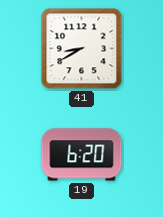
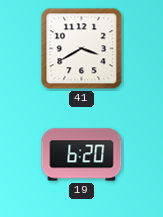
41: 8:40 -> 3:40 (82, 49)
